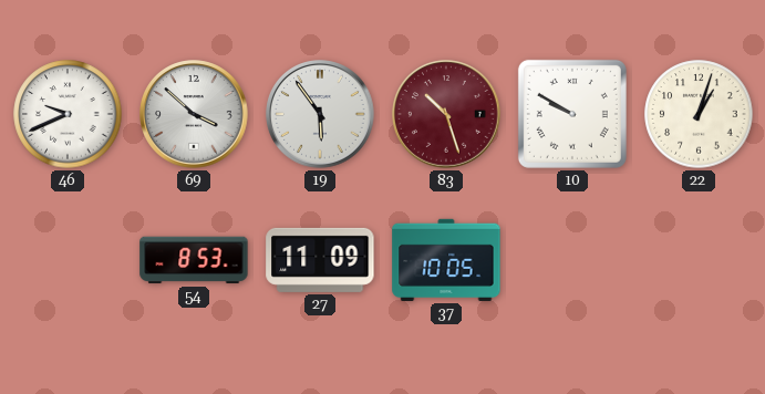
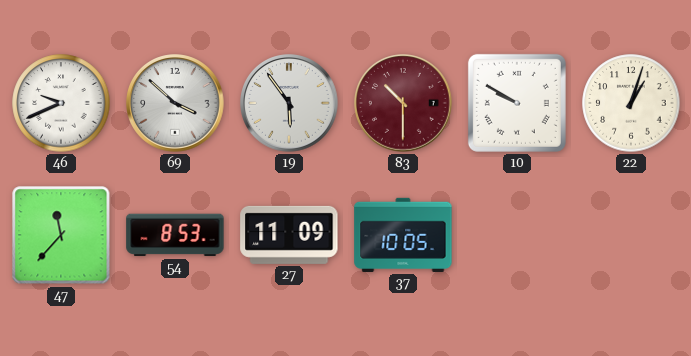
83: 10:27 -> 10:30 (403, 103)
47: none -> 11:37 (61, 235)
